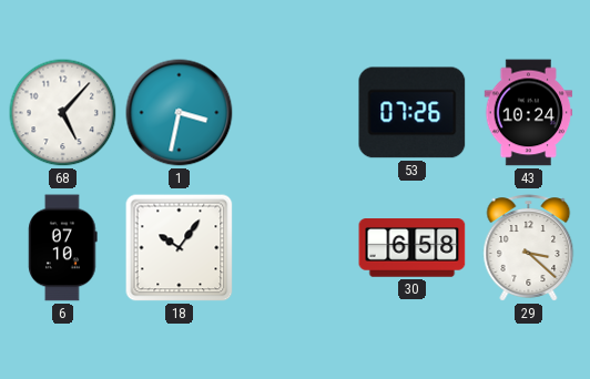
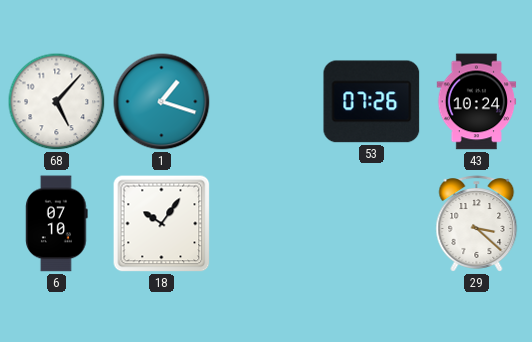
1: 3:32 -> 1:18 (162, 102)
30: 6:58 -> none (413, 248)
